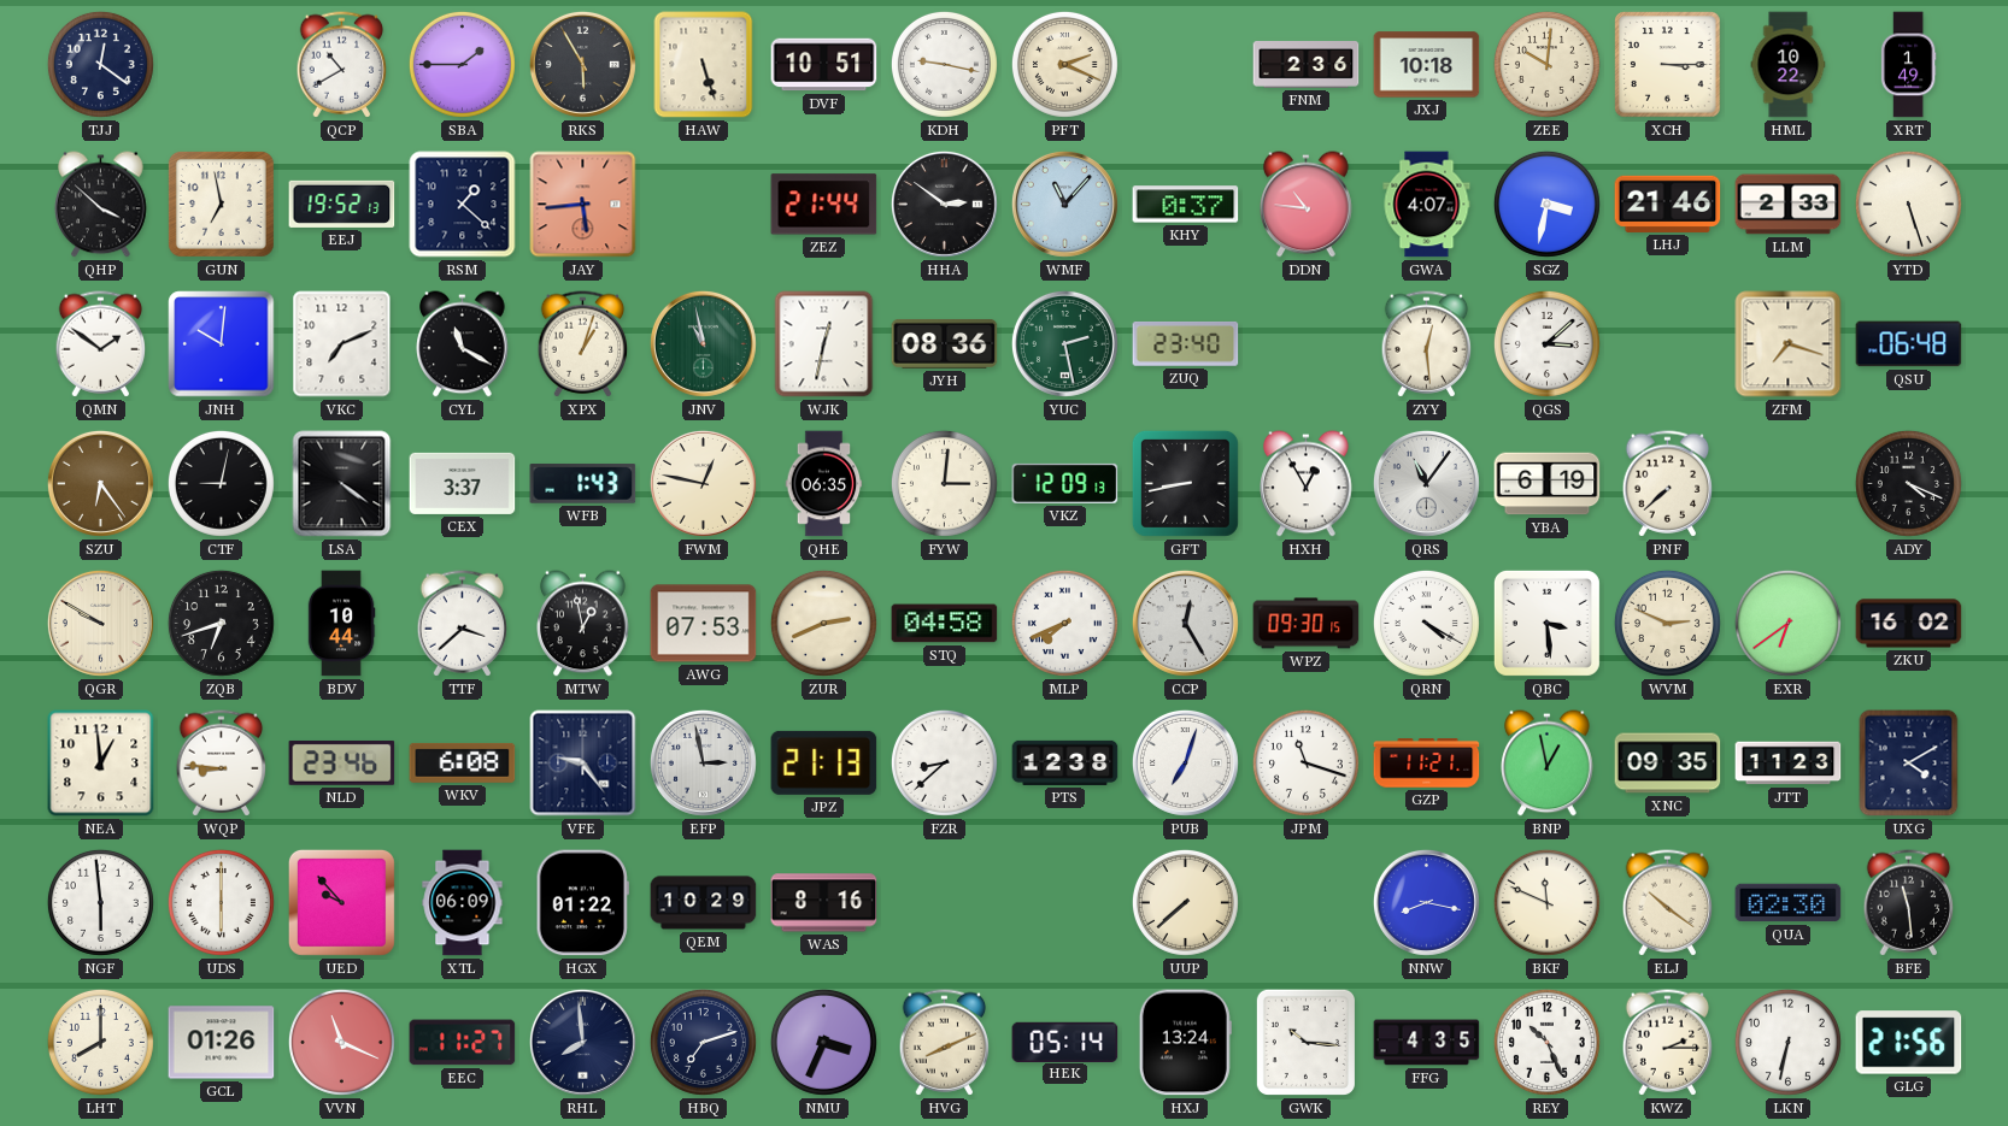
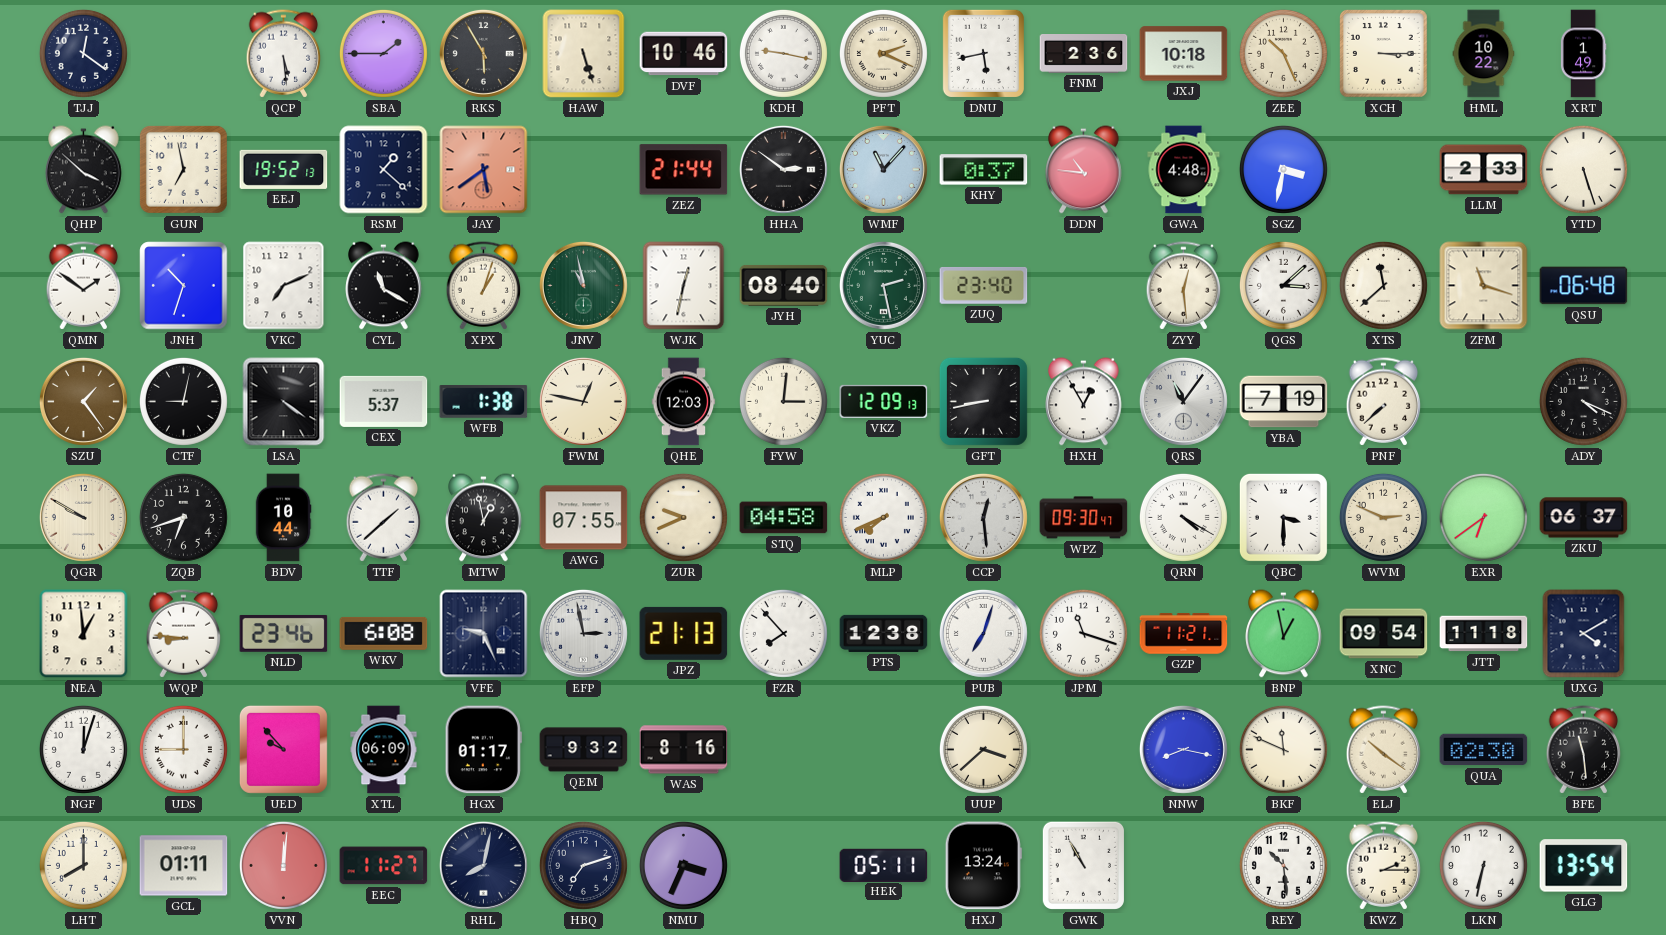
QCP: 10:40 -> 5:29 (284, 54)
DVF: 10:51 -> 10:46 (684, 54)
DNU: none -> 5:43 (983, 53)
ZEE: 10:01 -> 10:26 (1283, 53)
JAY: 5:44 -> 5:39 (484, 170)
GWA: 4:07 -> 4:48 (1184, 170)
LHJ: 21:46 -> none (1668, 204)
JNH: 10:01 -> 10:33 (184, 286)
JYH: 08:36 -> 08:40 (784, 285)
XTS: none -> 11:38 (1383, 285)
ZFM: 7:18 -> 11:18 (1484, 286)
SZU: 6:24 -> 1:24 (83, 401)
CEX: 3:37 -> 5:37 (384, 401)
WFB: 1:43 -> 1:38 (484, 402)
QHE: 06:35 -> 12:03 (684, 402)
YBA: 6:19 -> 7:19 (1284, 402)
TTF: 3:38 -> 1:38 (384, 518)
AWG: 07:53 -> 07:55 (584, 518)
ZUR: 2:41 -> 9:41 (683, 517)
CCP: 12:25 -> 12:29 (983, 517)
WPZ: 09:30:15 -> 09:30:47 (1084, 518)
QBC: 3:29 -> 3:30 (1283, 517)
ZKU: 16:02 -> 06:37 (1584, 518)
VFE: 9:24 -> 9:26 (484, 634)
FZR: 8:38 -> 7:53 (783, 633)
XNC: 09:35 -> 09:54 (1384, 634)
JTT: 11:23 -> 11:18 (1484, 634)
NGF: 5:59 -> 12:03 (83, 749)
UDS: 6:00 -> 9:00 (183, 749)
HGX: 01:22 -> 01:17 (483, 750)
QEM: 10:29 -> 9:32 (584, 750)
UUP: 7:38 -> 3:38 (983, 749)
GCL: 01:26 -> 01:11 (184, 866)
VVN: 11:19 -> 12:01 (283, 865)
RHL: 7:59 -> 8:02 (483, 865)
HVG: 8:11 -> none (945, 1043)
HEK: 05:14 -> 05:11 (884, 865)
GWK: 10:16 -> 10:55 (1083, 865)
FFG: 4:35 -> none (1427, 1043)
REY: 10:26 -> 10:29 (1283, 865)
GLG: 21:56 -> 13:54 (1584, 866)
